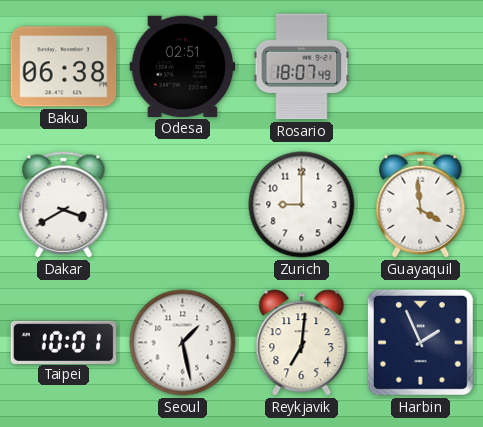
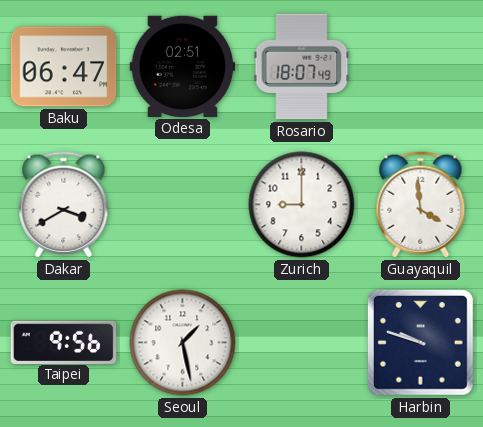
Baku: 06:38 -> 06:47 (64, 67)
Taipei: 10:01 -> 9:56 (64, 342)
Reykjavik: 7:01 -> none (302, 343)
Harbin: 1:56 -> 9:48 (420, 342)
